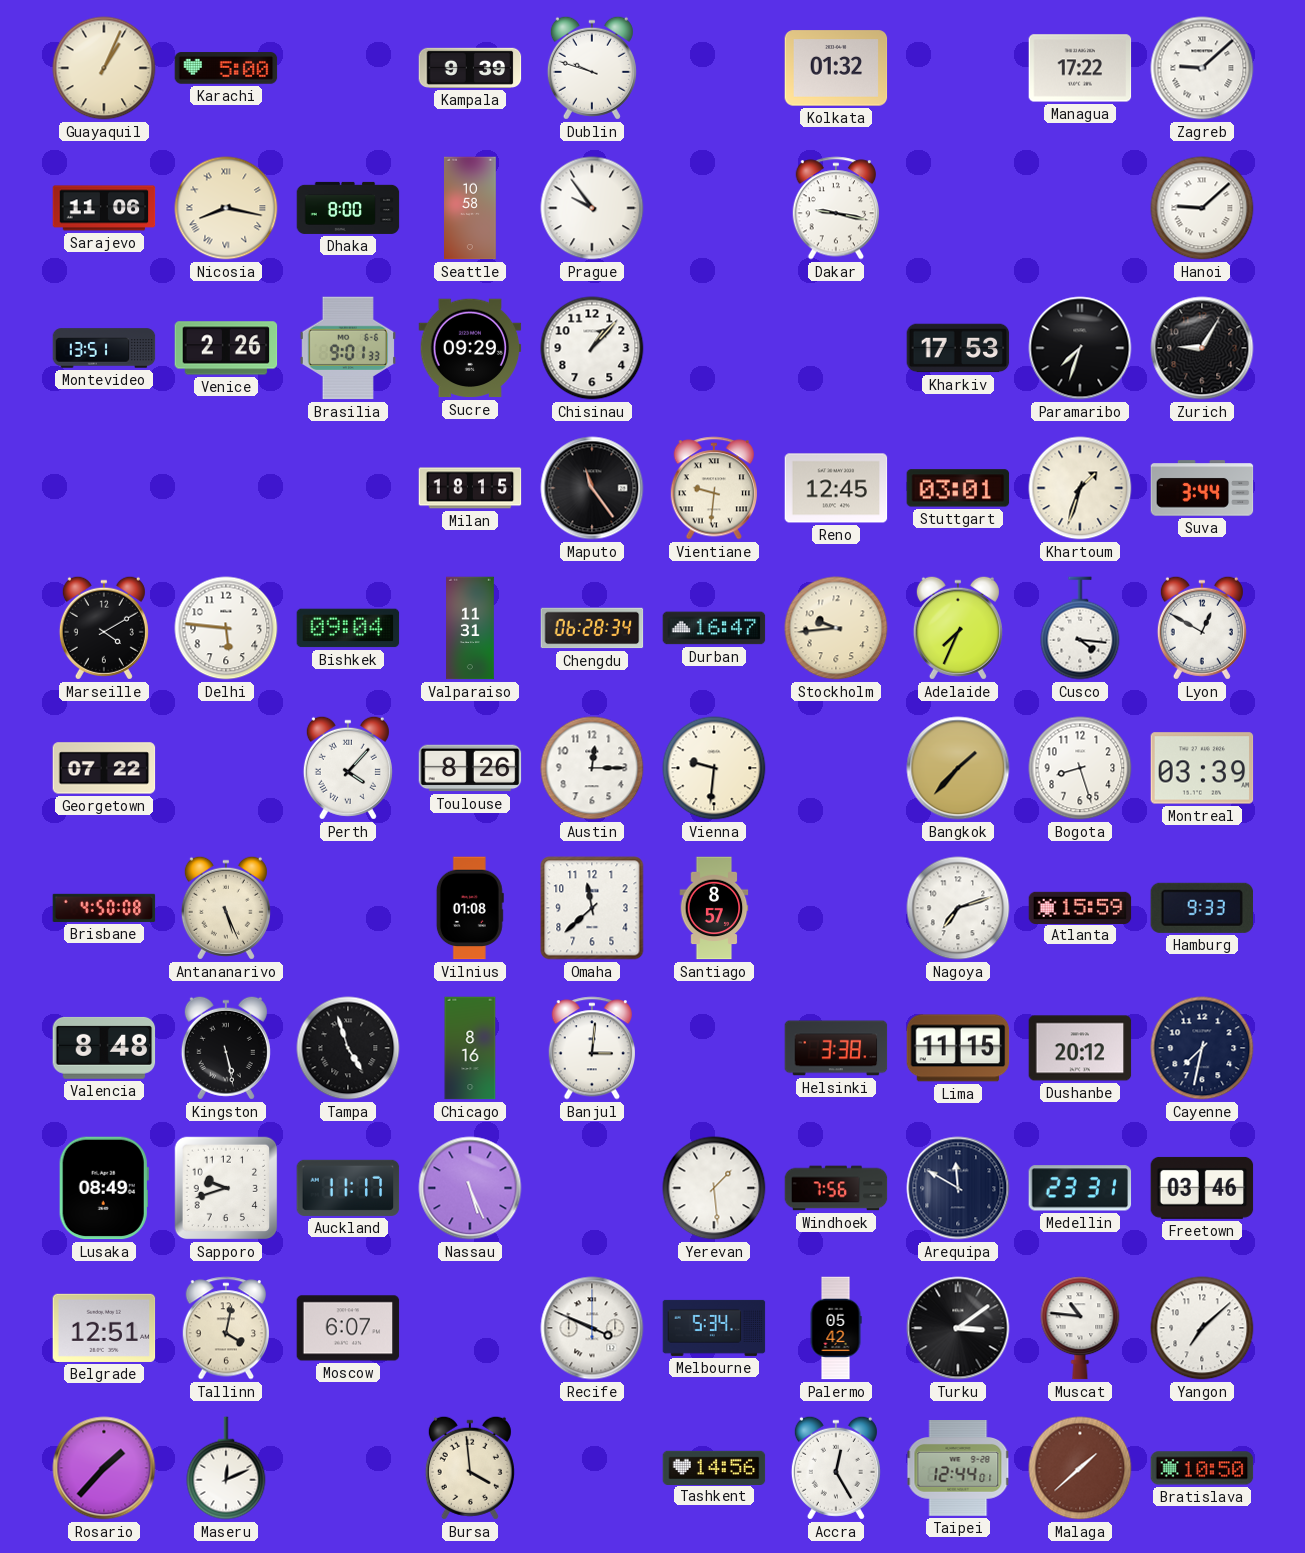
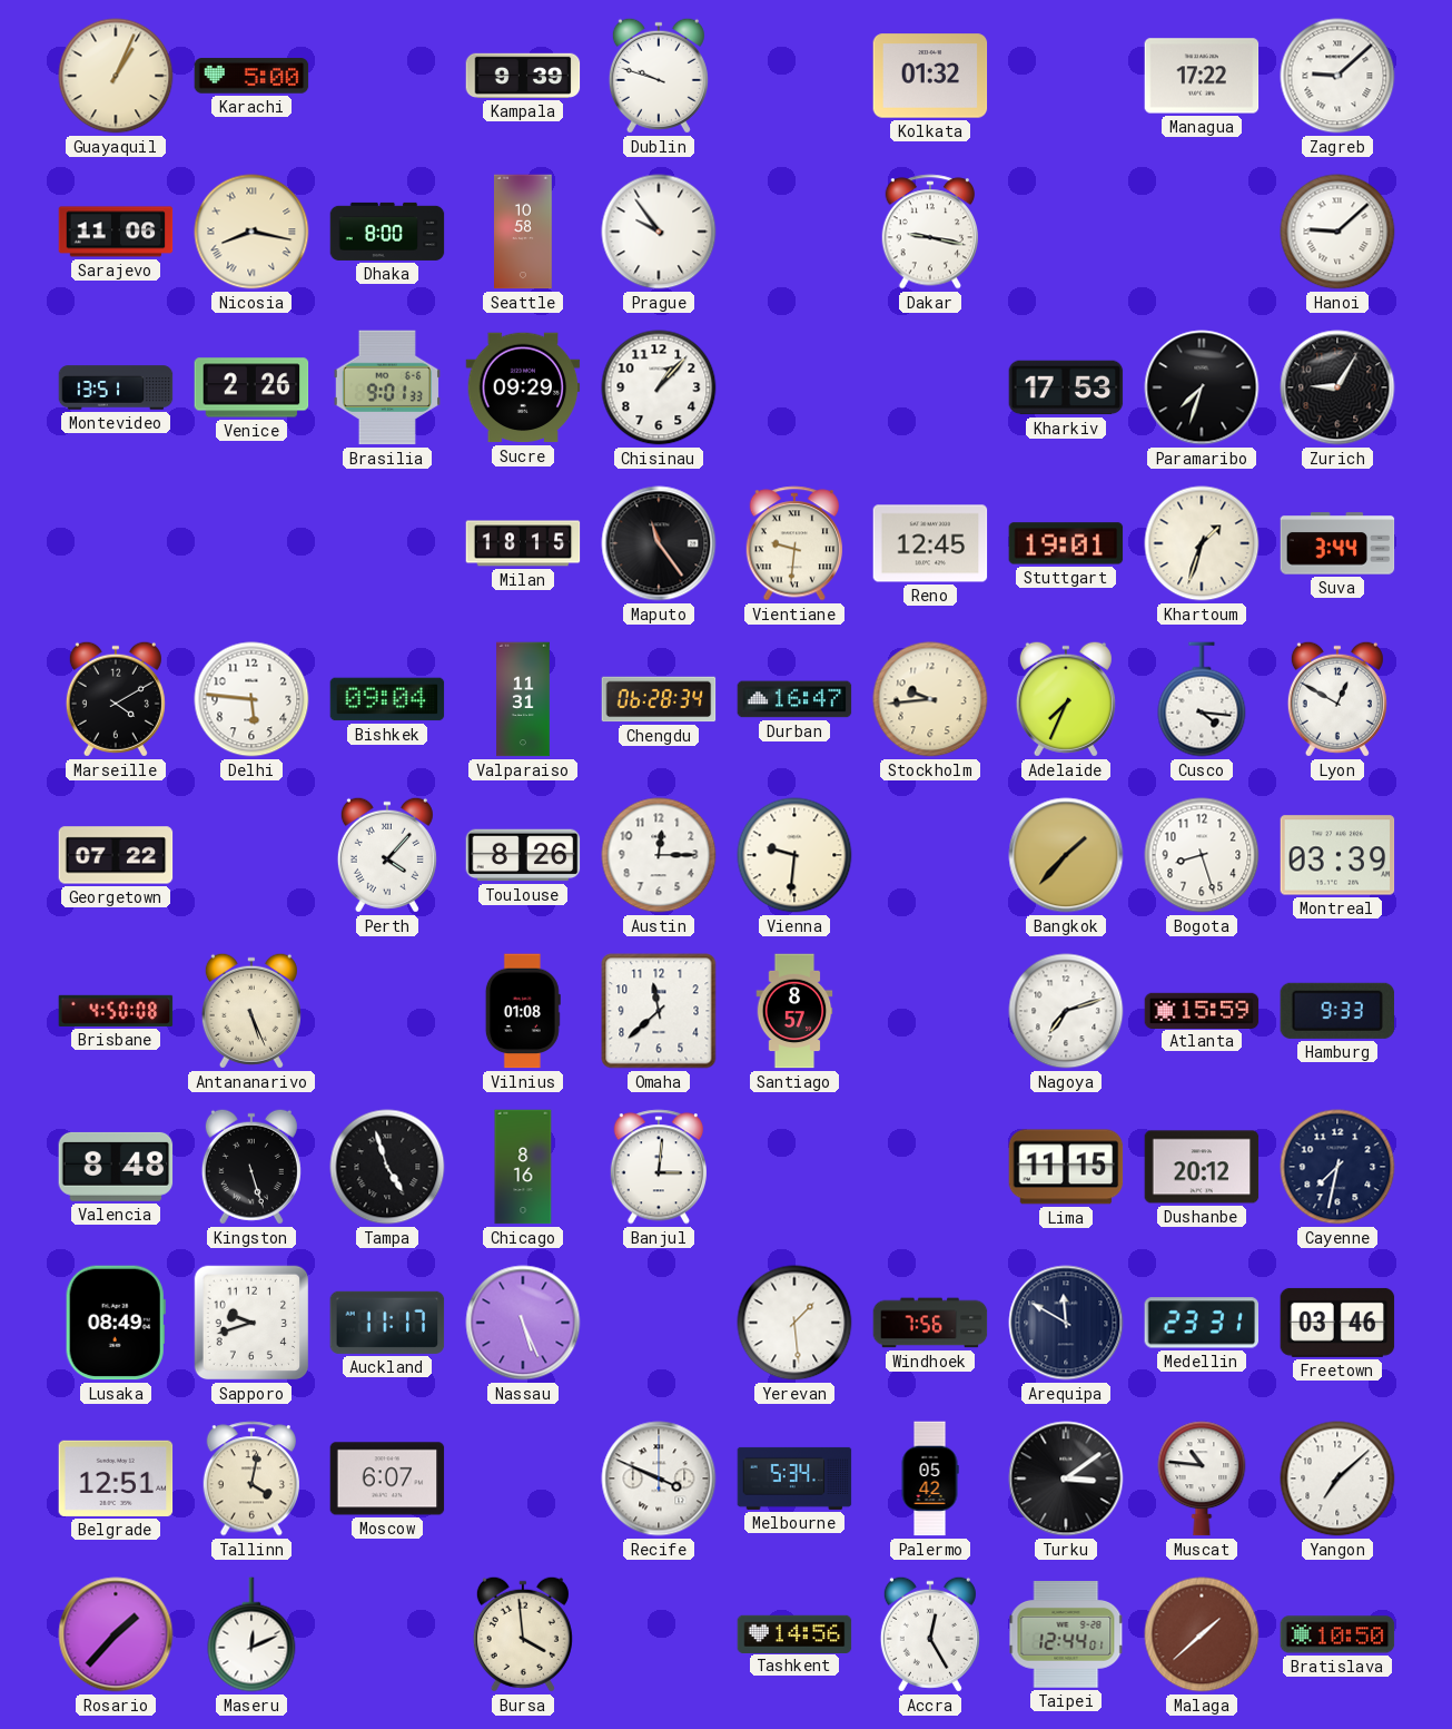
Stuttgart: 03:01 -> 19:01 (1066, 543)
Kingston: 5:28 -> 5:27 (251, 1167)
Helsinki: 3:38 -> none (836, 1048)
